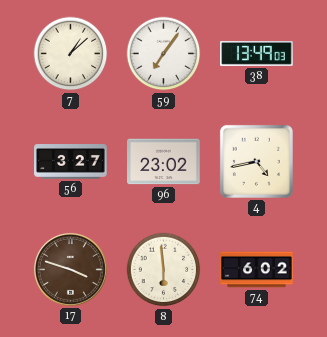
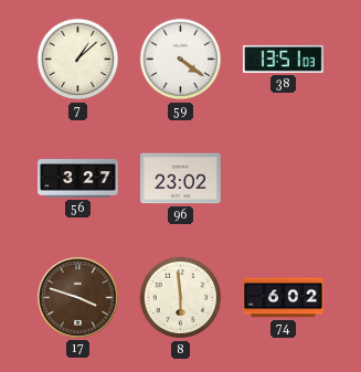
59: 7:06 -> 4:21 (181, 60)
38: 13:49 -> 13:51 (284, 59)
4: 4:43 -> none (256, 161)
